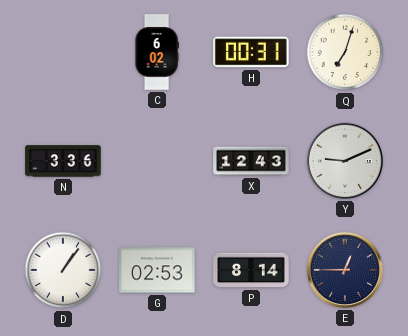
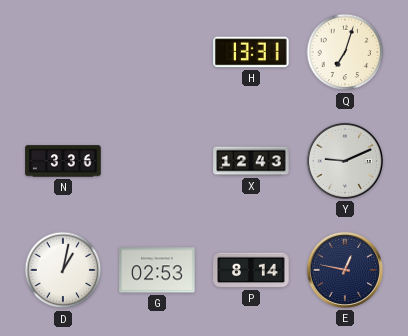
C: 6:02 -> none (157, 52)
H: 00:31 -> 13:31 (251, 52)
D: 1:06 -> 1:02 (63, 270)
E: 12:45 -> 12:47 (345, 270)
